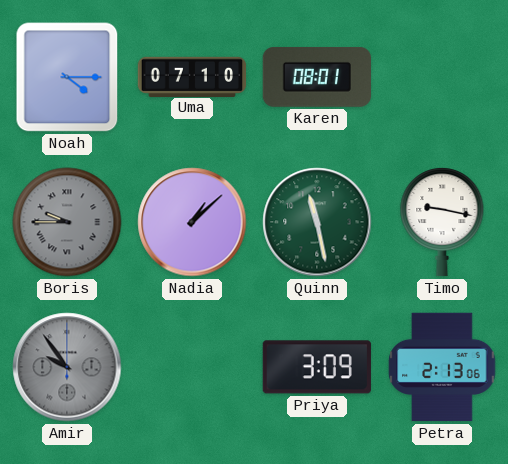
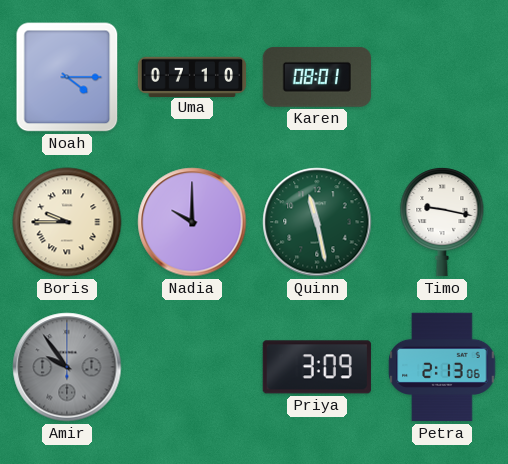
Boris dial: grey -> cream (67, 222)
Nadia: 1:08 -> 10:00 (192, 222)
